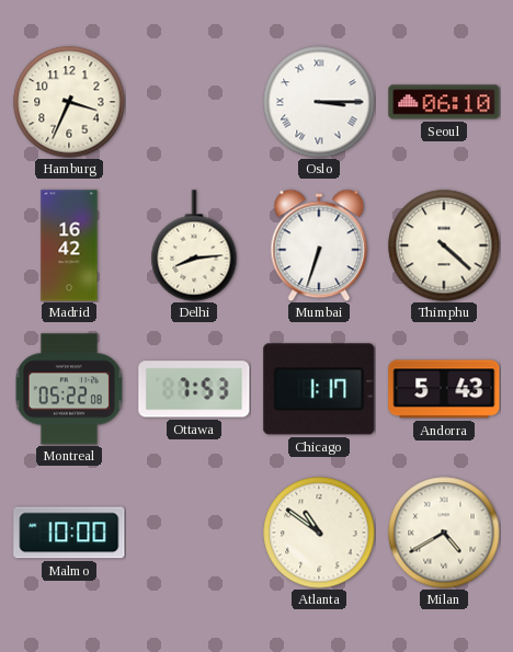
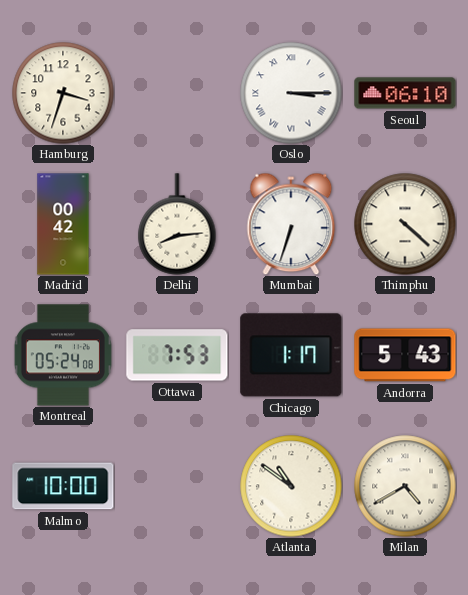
Hamburg: 3:34 -> 3:33 (63, 93)
Madrid: 16:42 -> 00:42 (63, 224)
Montreal: 05:22 -> 05:24 (63, 355)
